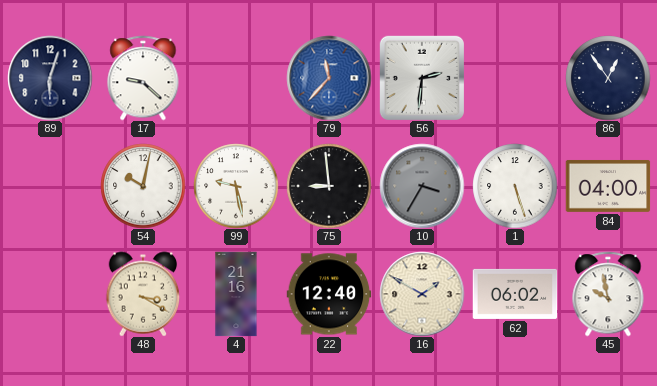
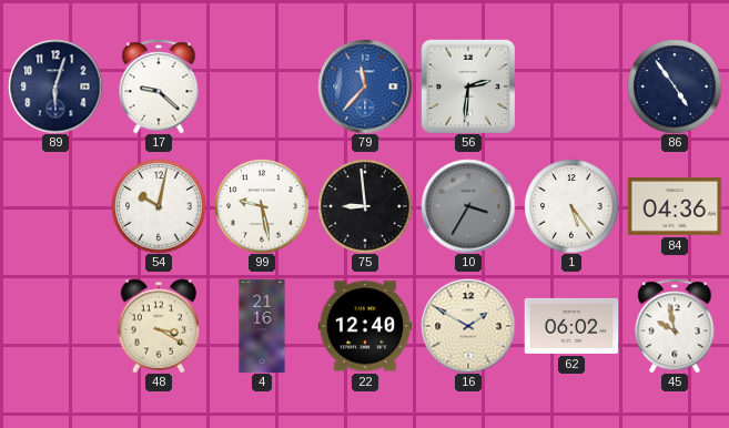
86: 12:54 -> 4:54 (675, 86)
1: 5:27 -> 5:24 (571, 206)
84: 04:00 -> 04:36 (675, 206)
